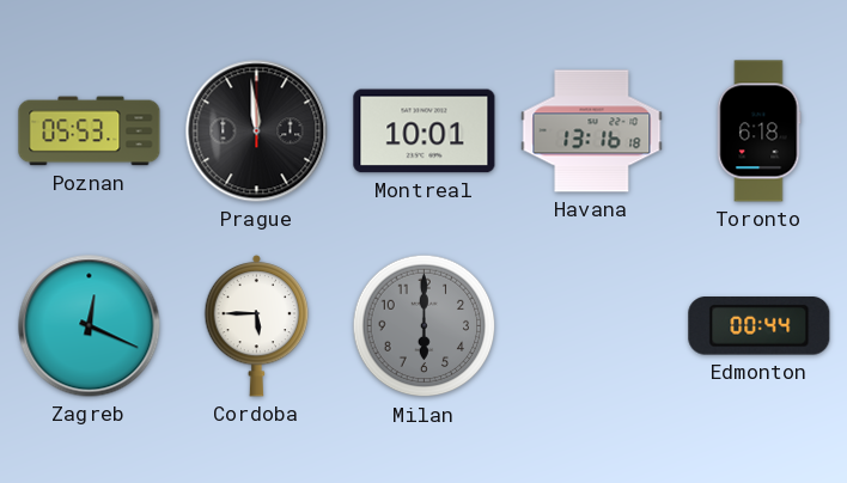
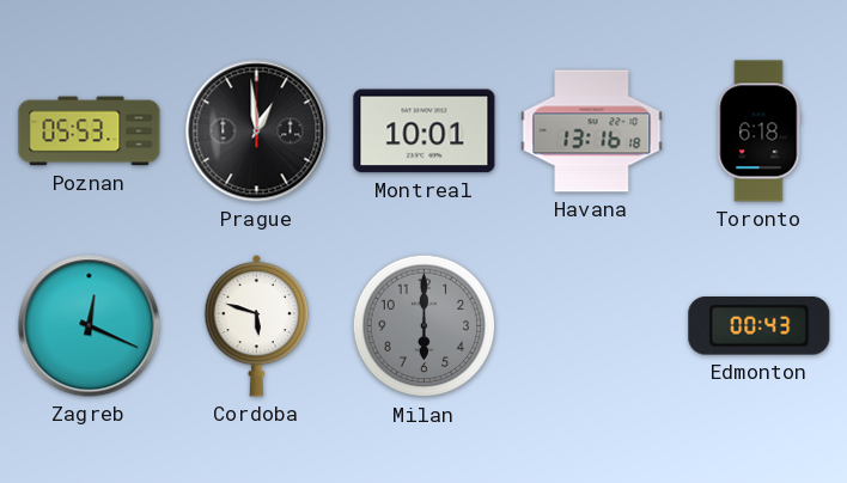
Prague: 11:59 -> 12:59 (257, 132)
Cordoba: 5:45 -> 5:48 (257, 325)
Edmonton: 00:44 -> 00:43 (760, 326)
